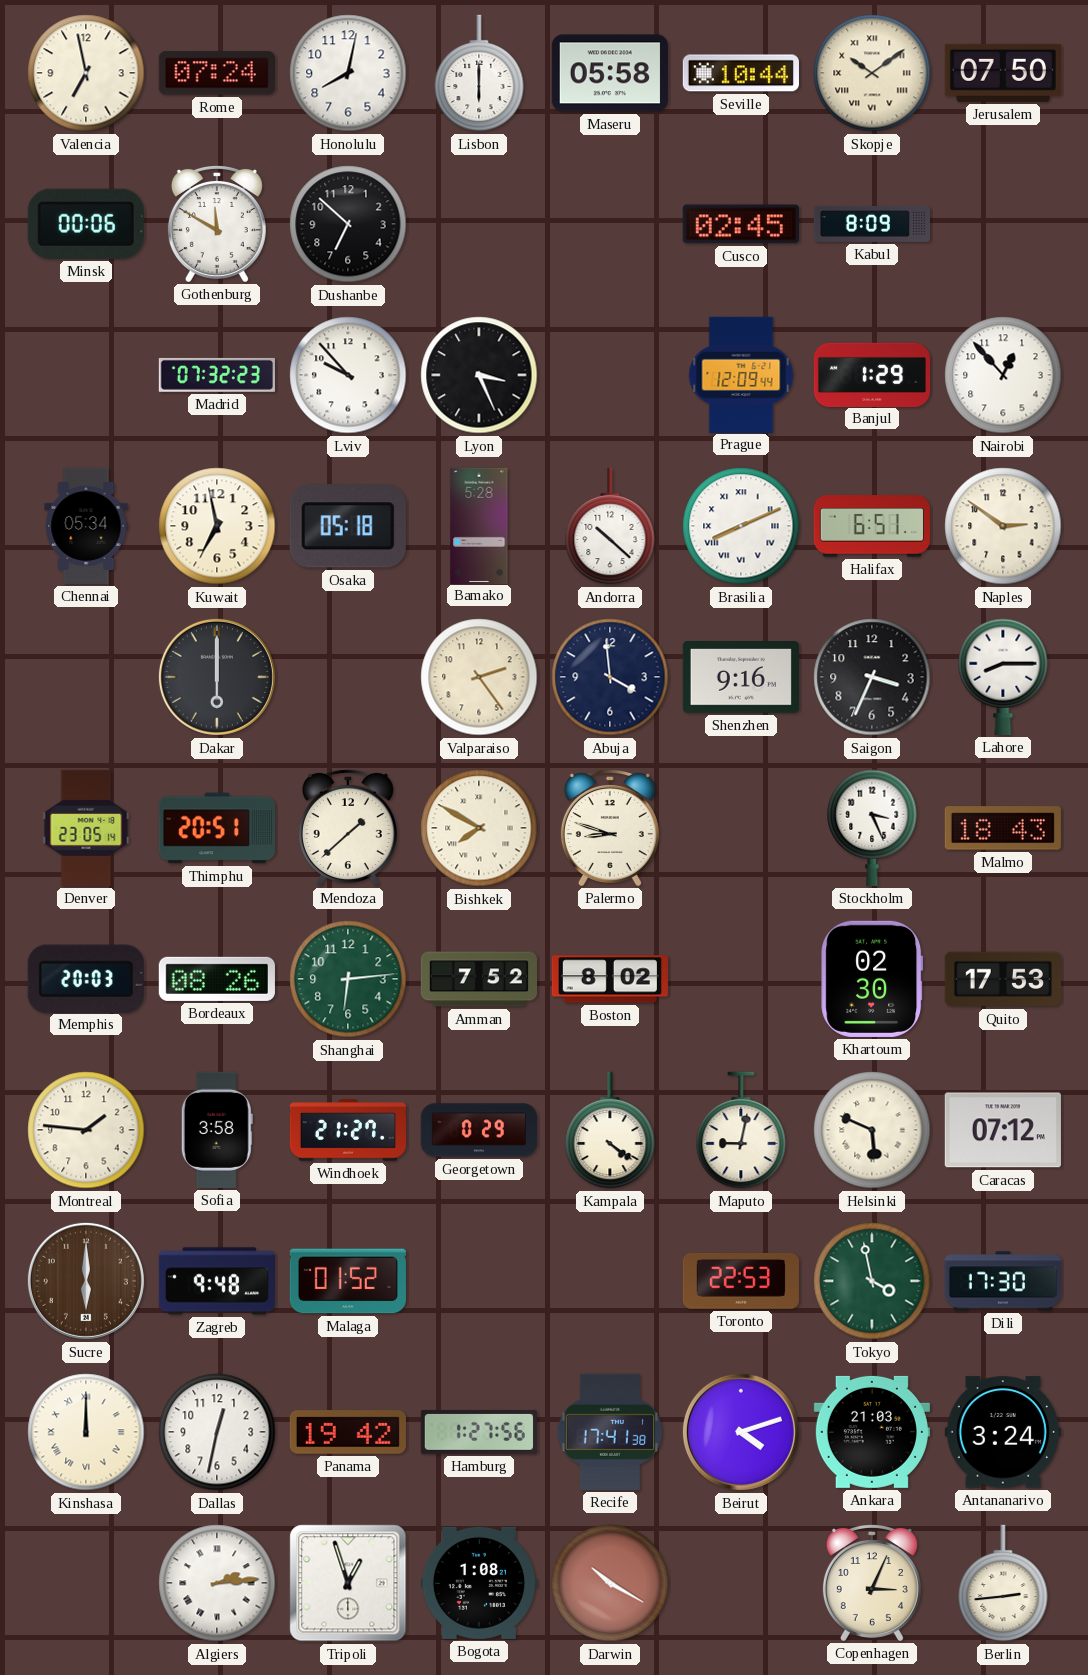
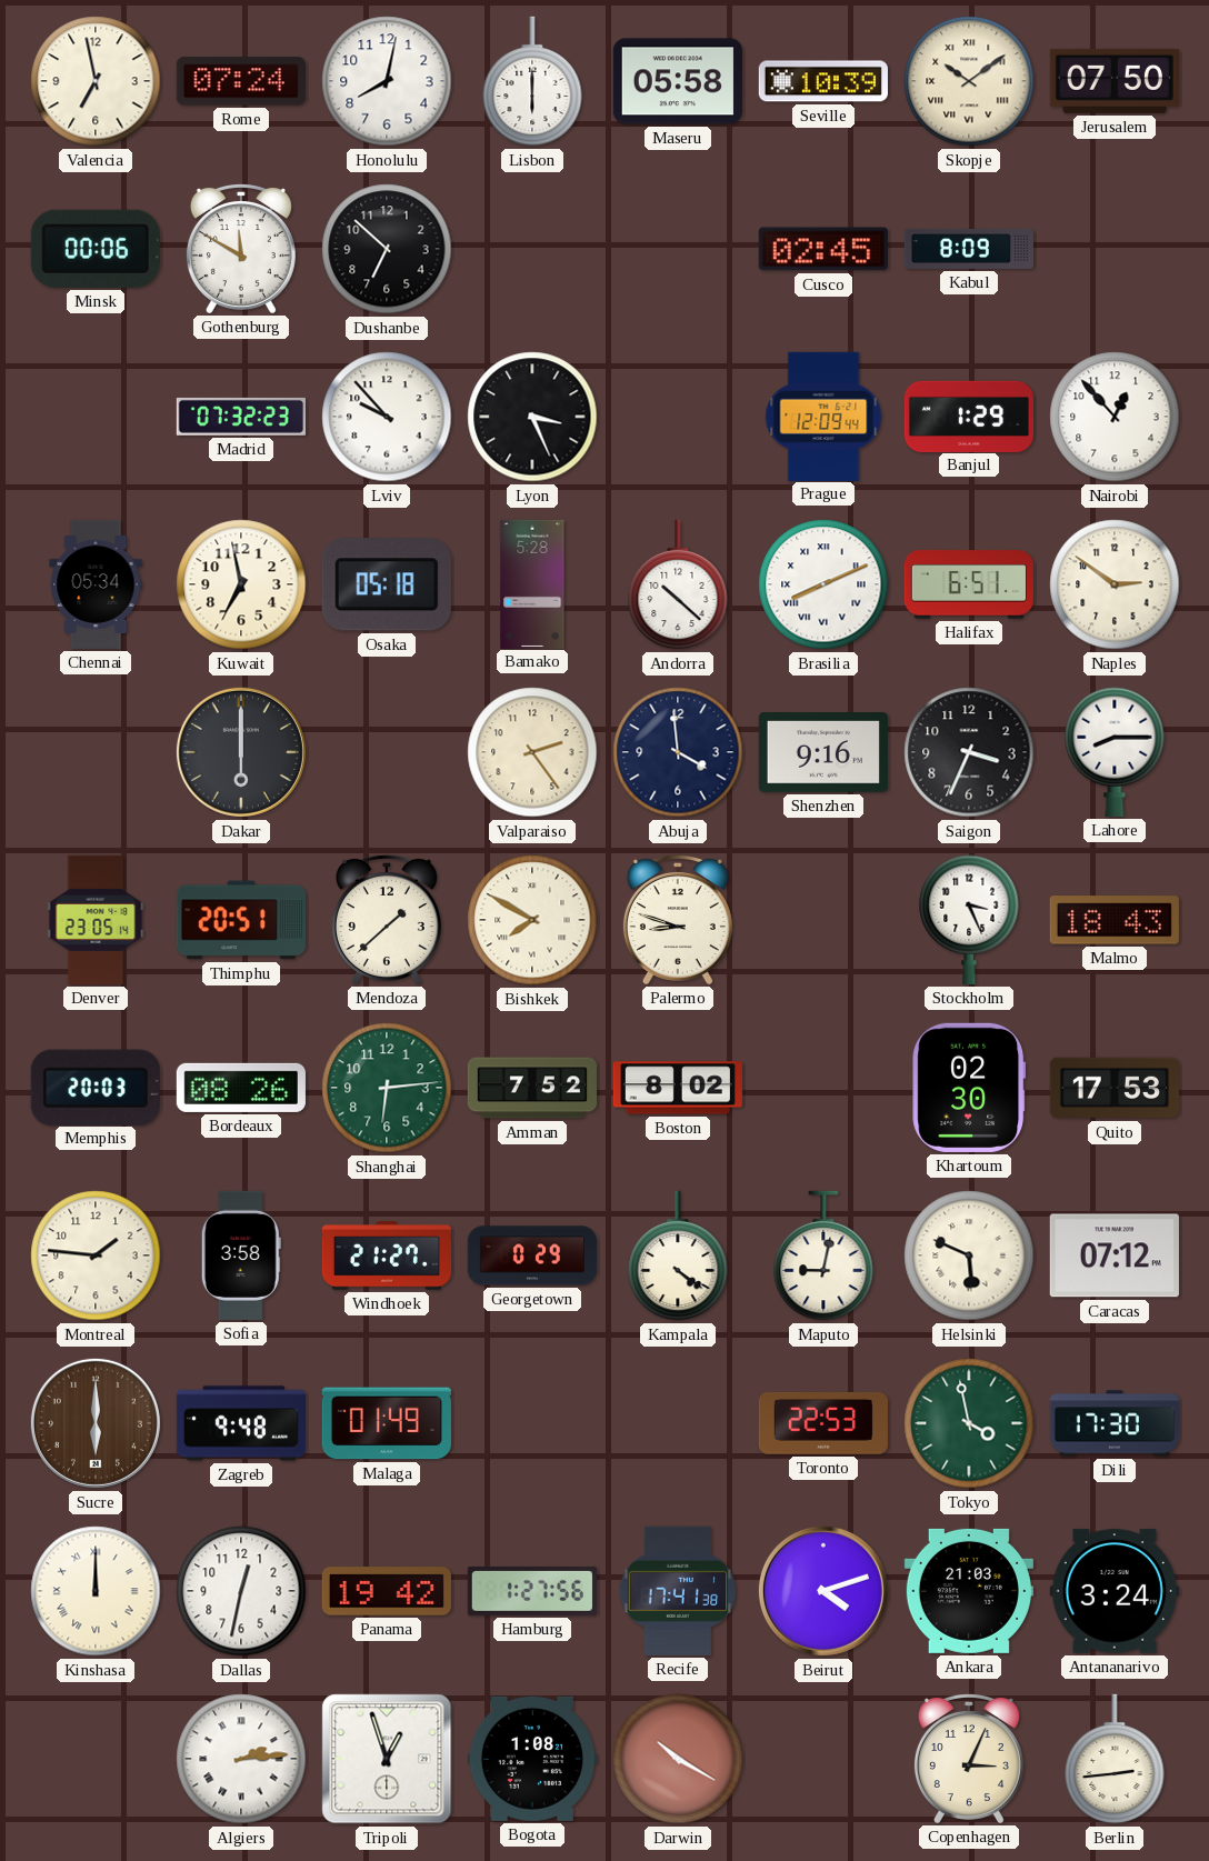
Seville: 10:44 -> 10:39 (823, 81)
Malaga: 01:52 -> 01:49 (387, 1423)
